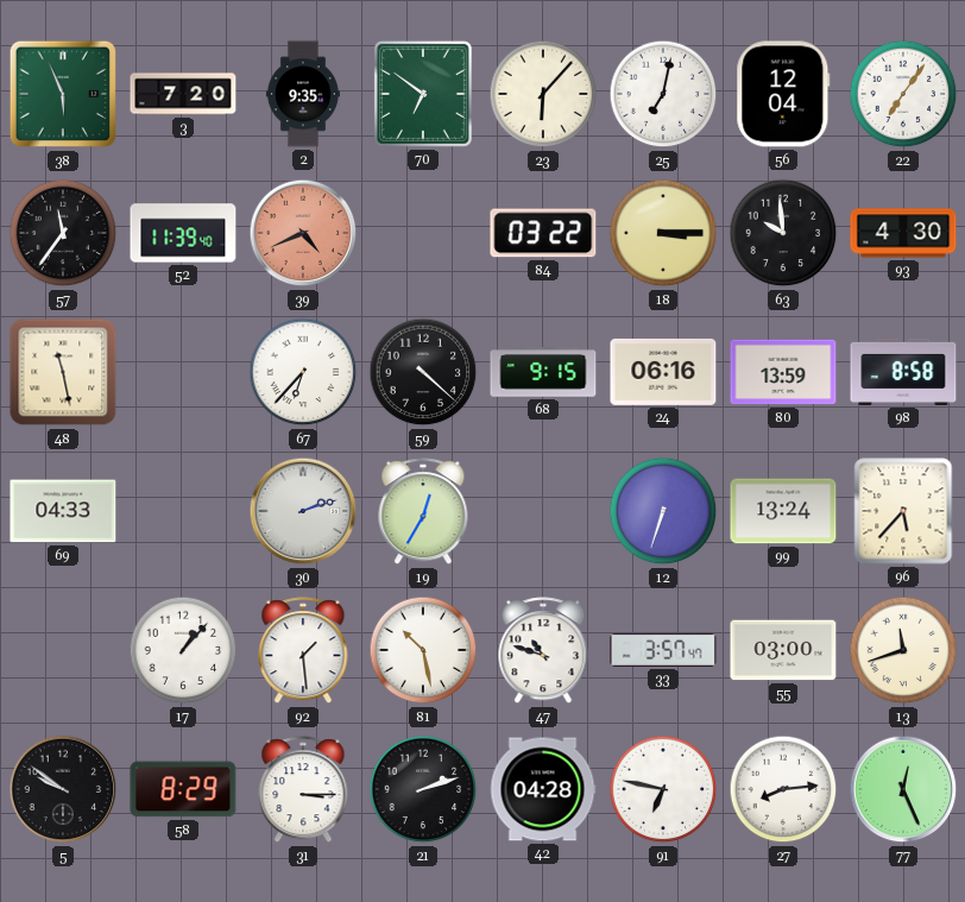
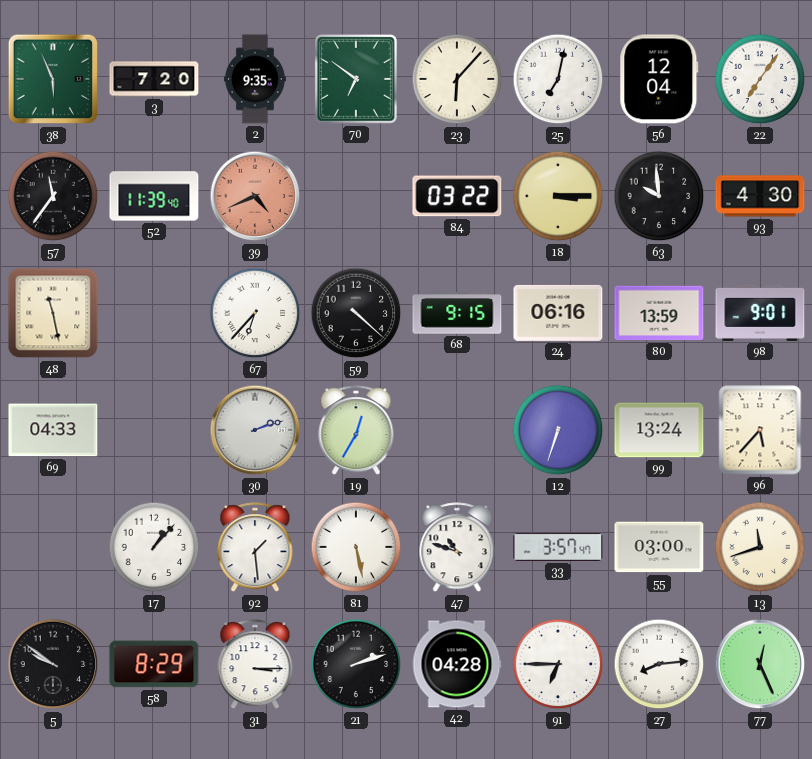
98: 8:58 -> 9:01 (760, 313)
81: 10:28 -> 5:28 (356, 547)
91: 6:47 -> 6:45 (558, 664)
